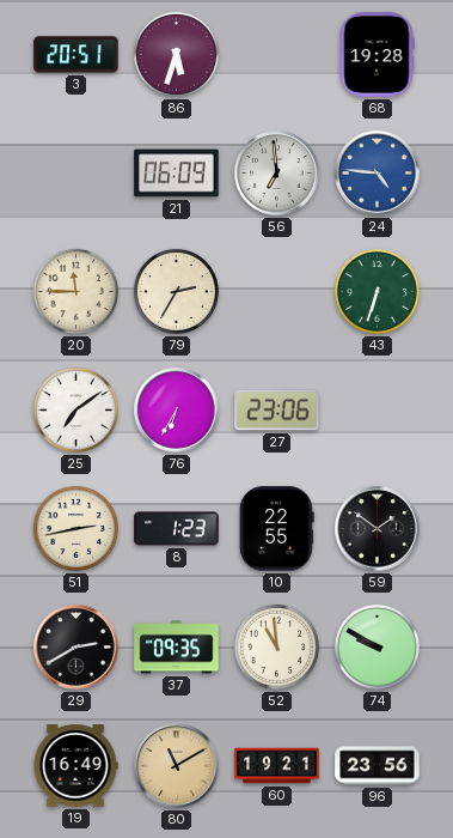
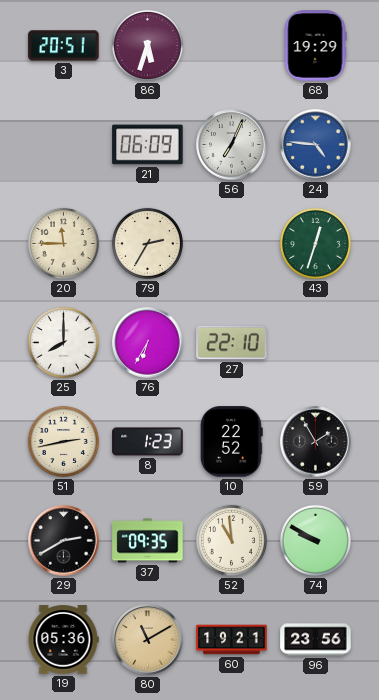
68: 19:28 -> 19:29 (315, 46)
56: 6:59 -> 7:04 (232, 145)
43: 6:33 -> 12:33 (315, 243)
25: 7:09 -> 8:00 (63, 342)
27: 23:06 -> 22:10 (232, 343)
10: 22:55 -> 22:52 (232, 442)
59: 1:51 -> 1:55 (316, 442)
19: 16:49 -> 05:36 (63, 640)
